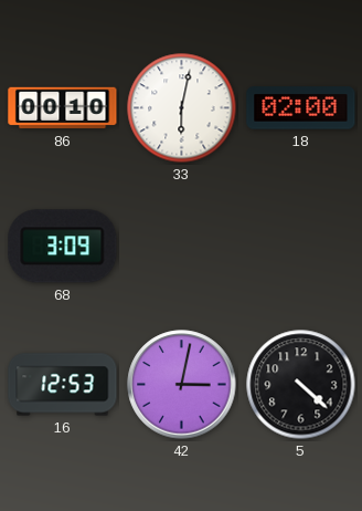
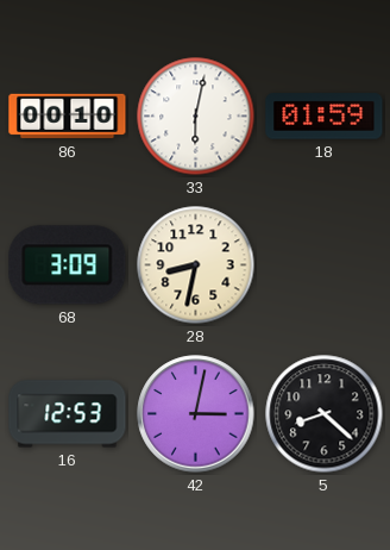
18: 02:00 -> 01:59 (325, 117)
28: none -> 8:32 (196, 265)
5: 4:22 -> 8:22 (325, 414)
